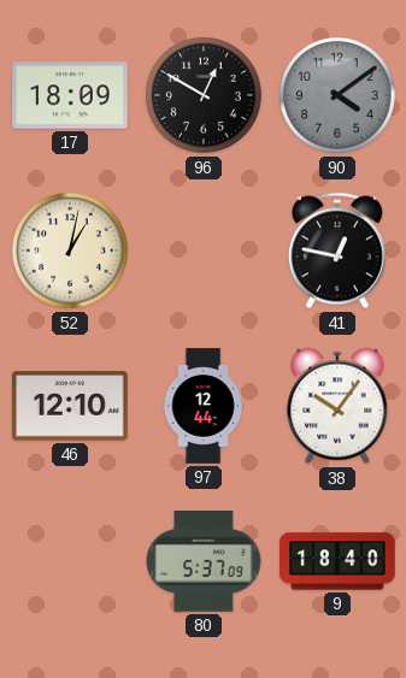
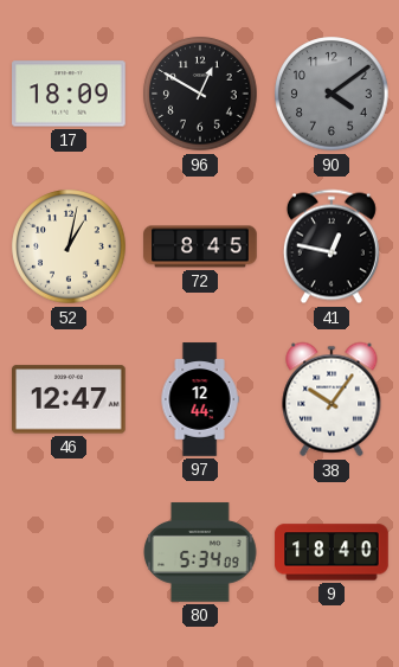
72: none -> 8:45 (200, 246)
46: 12:10 -> 12:47 (70, 399)
80: 5:37 -> 5:34 (200, 552)
